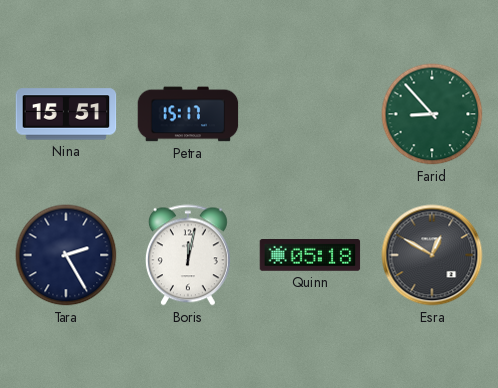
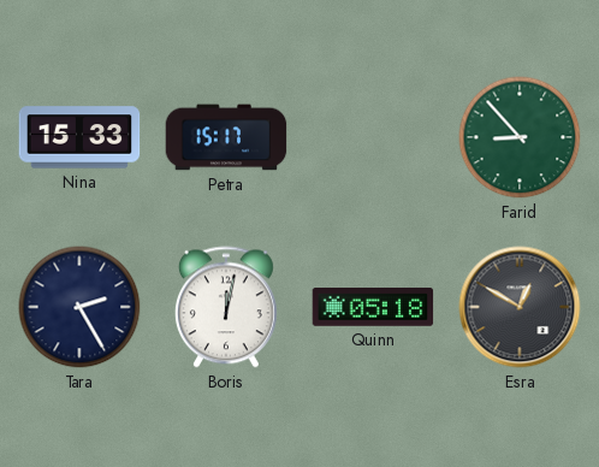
Nina: 15:51 -> 15:33 (79, 137)
